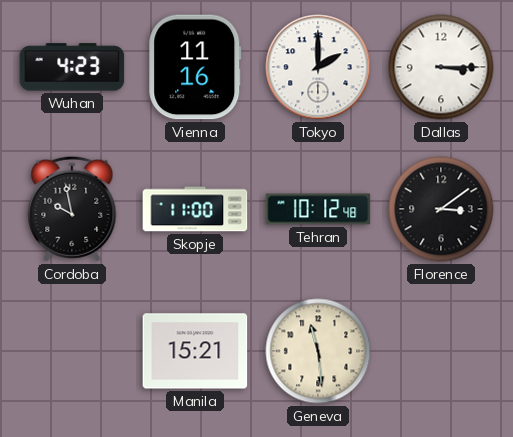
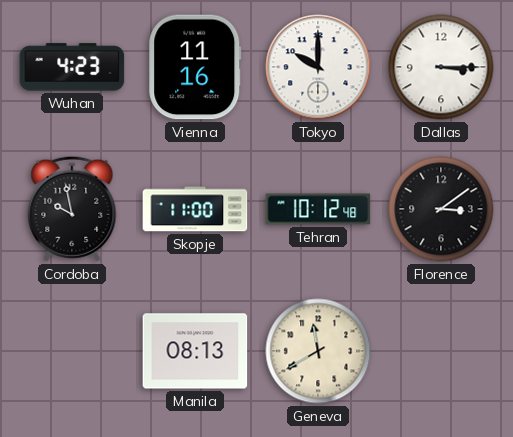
Tokyo: 2:00 -> 10:00 (318, 67)
Manila: 15:21 -> 08:13 (195, 351)
Geneva: 11:29 -> 11:40 (318, 351)
